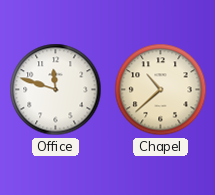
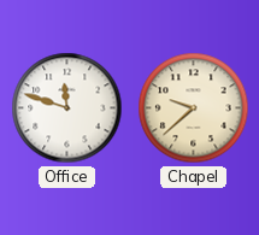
Chapel: 10:38 -> 9:38 (194, 108)
